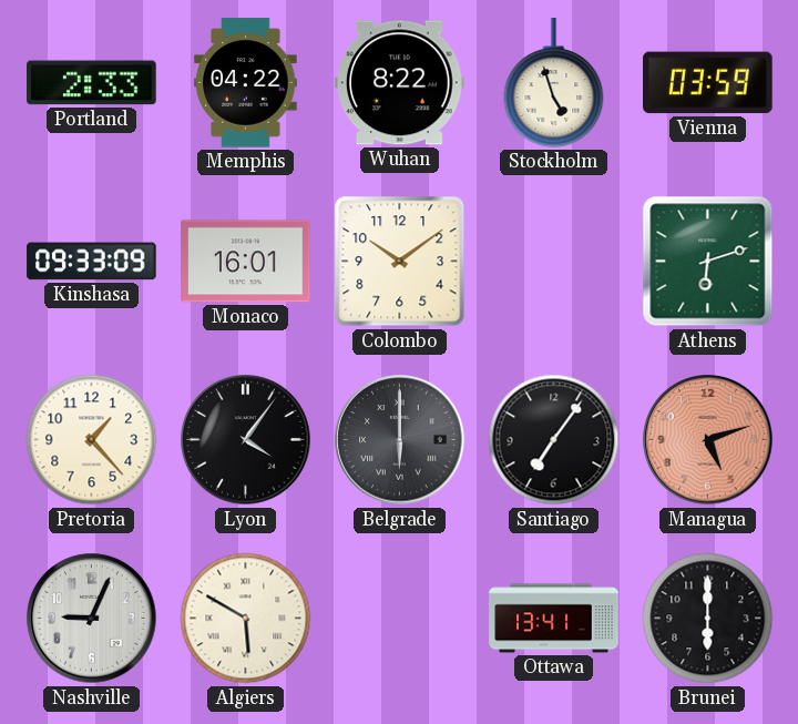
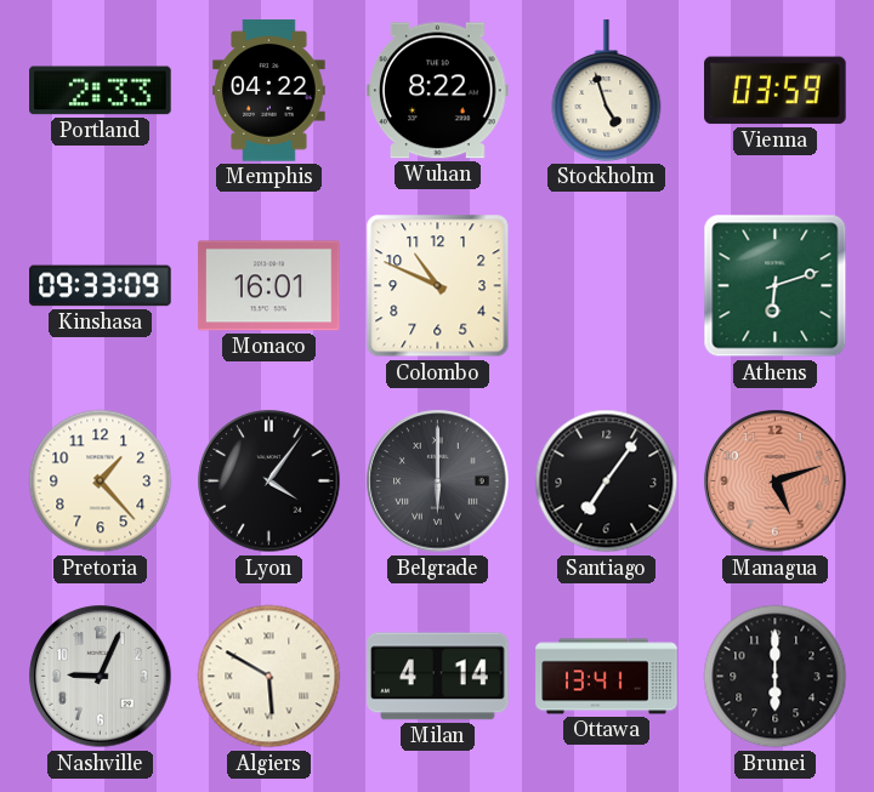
Colombo: 10:09 -> 10:49 (438, 286)
Milan: none -> 4:14 (438, 677)
